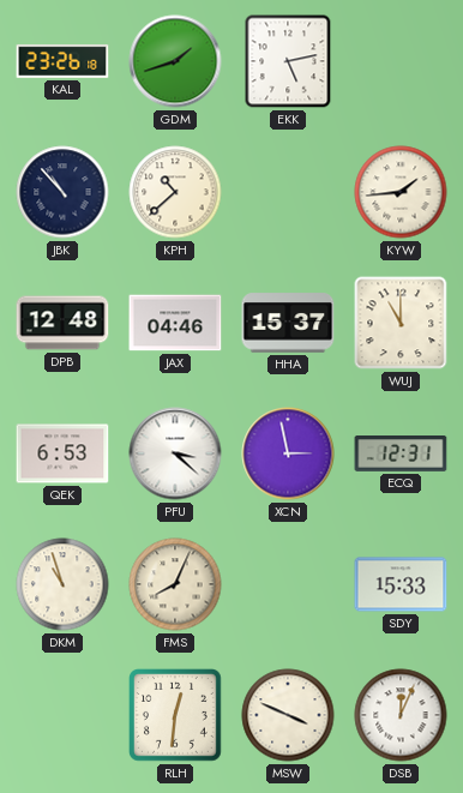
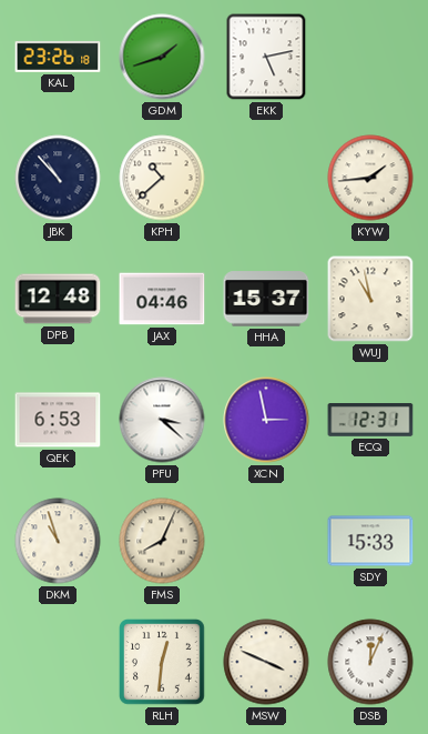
WUJ: 11:00 -> 10:58 (370, 299)
